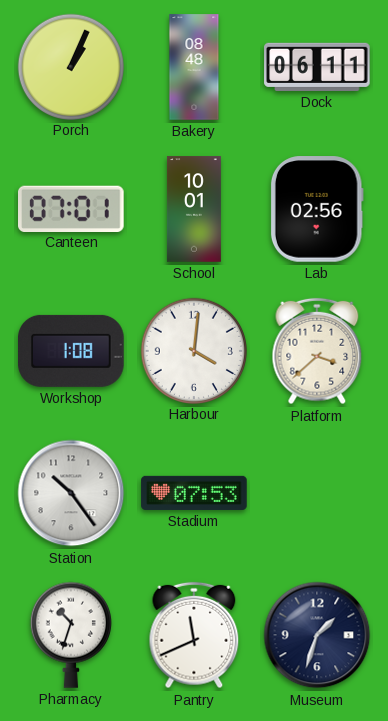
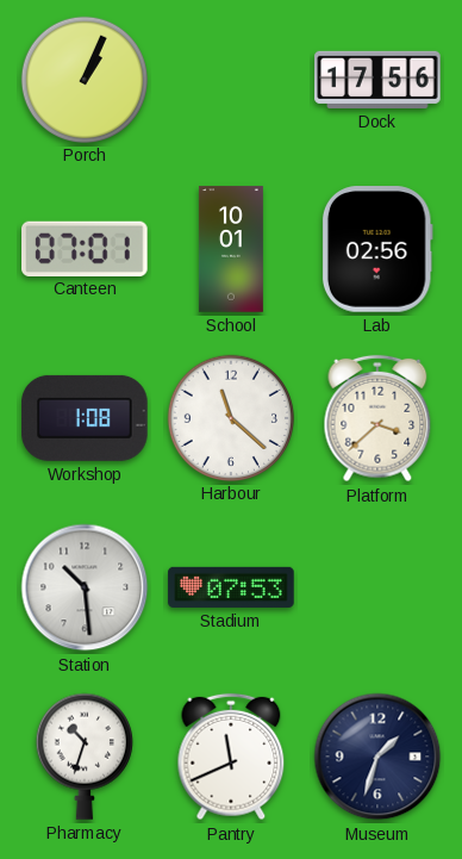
Bakery: 08:48 -> none (194, 67)
Dock: 06:11 -> 17:56 (377, 80)
Harbour: 4:01 -> 11:22 (230, 417)
Station: 10:24 -> 10:29 (85, 587)
